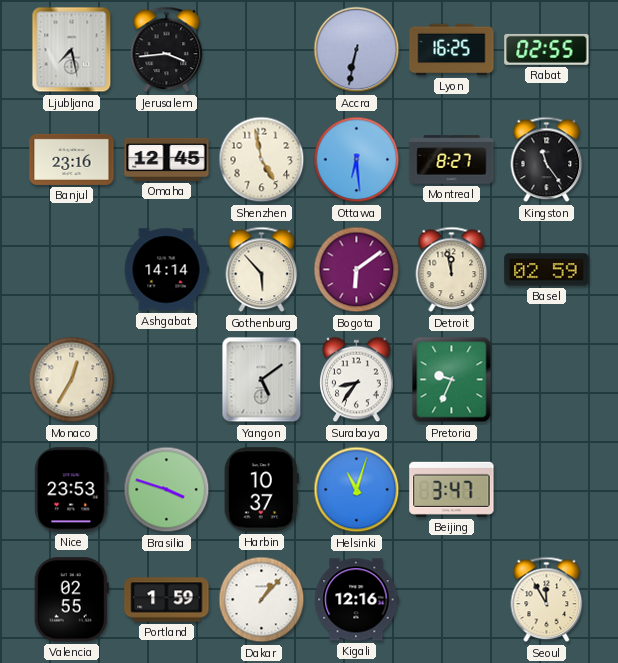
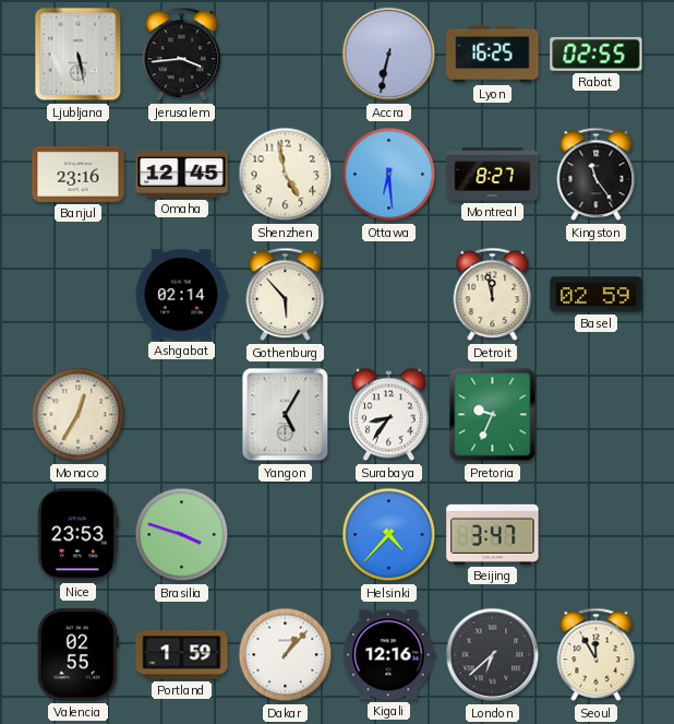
Ljubljana: 7:28 -> 5:28 (79, 55)
Ashgabat: 14:14 -> 02:14 (181, 295)
Bogota: 6:09 -> none (357, 270)
Yangon: 5:09 -> 5:05 (286, 415)
Harbin: 10:37 -> none (261, 490)
Helsinki: 11:03 -> 4:37 (389, 535)
London: none -> 6:38 (493, 655)
